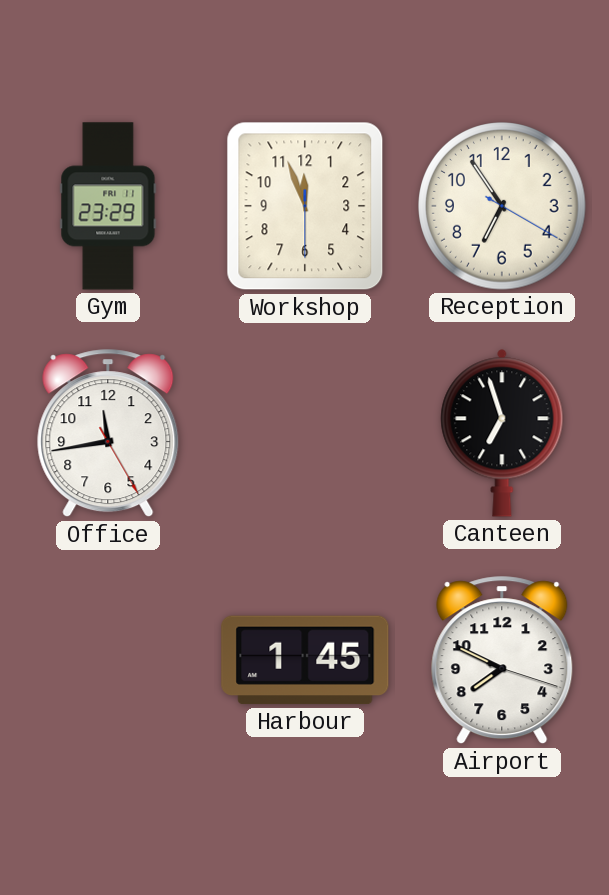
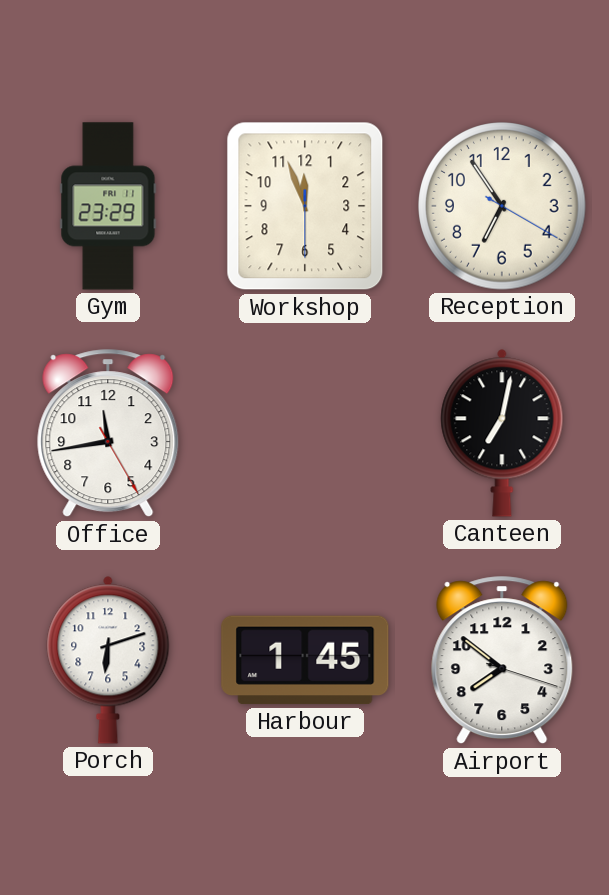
Canteen: 6:57 -> 7:02 (502, 433)
Porch: none -> 6:12 (108, 660)
Airport: 7:49 -> 7:51 (502, 661)
